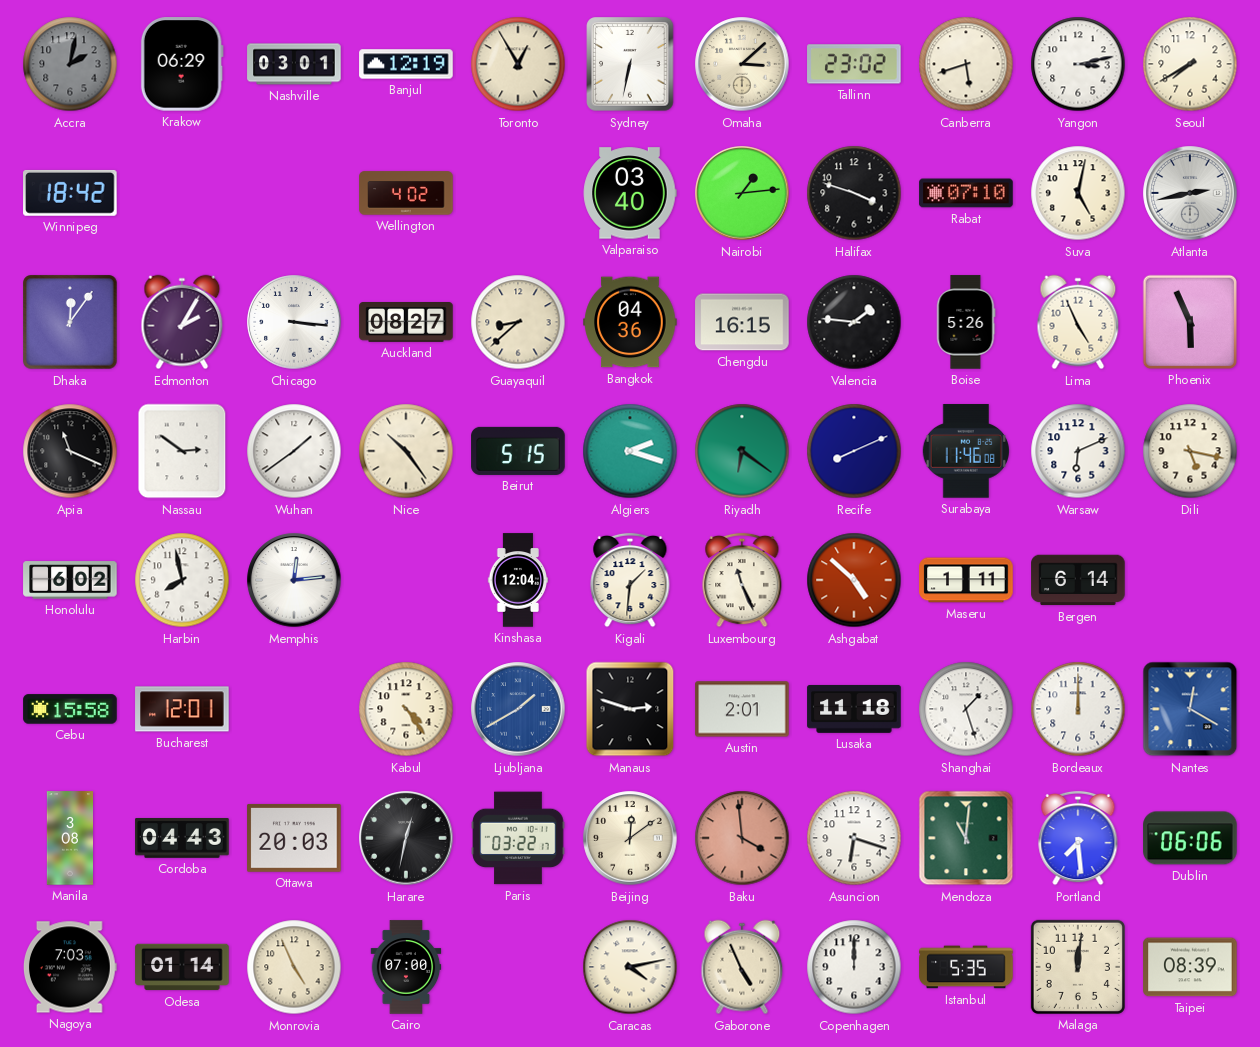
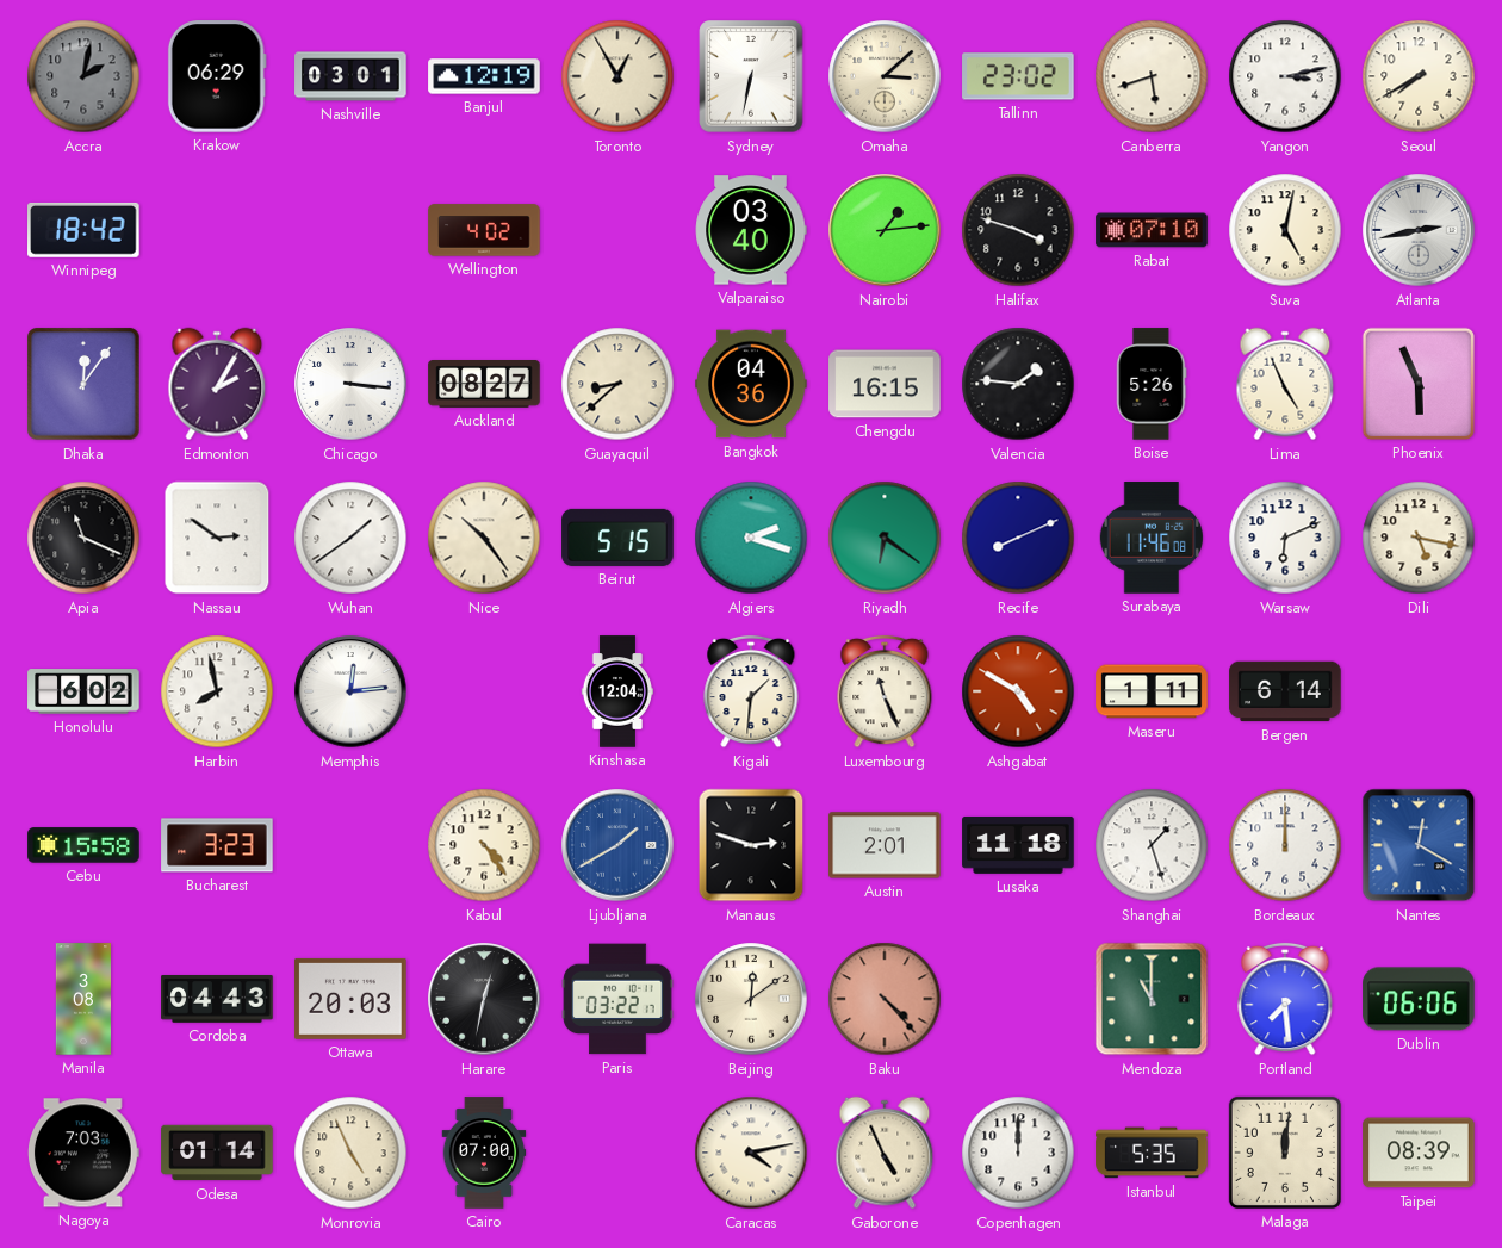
Ashgabat: 4:52 -> 4:50 (1018, 691)
Bucharest: 12:01 -> 3:23 (217, 845)
Baku: 3:59 -> 4:23 (885, 999)
Asuncion: 6:18 -> none (854, 838)
Mendoza: 11:01 -> 11:00 (1152, 999)
